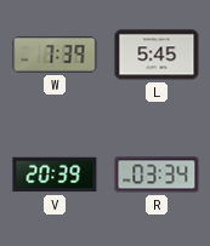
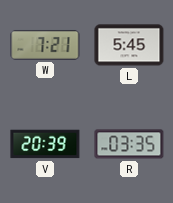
W: 7:39 -> 7:21 (45, 45)
R: 03:34 -> 03:35 (129, 144)
